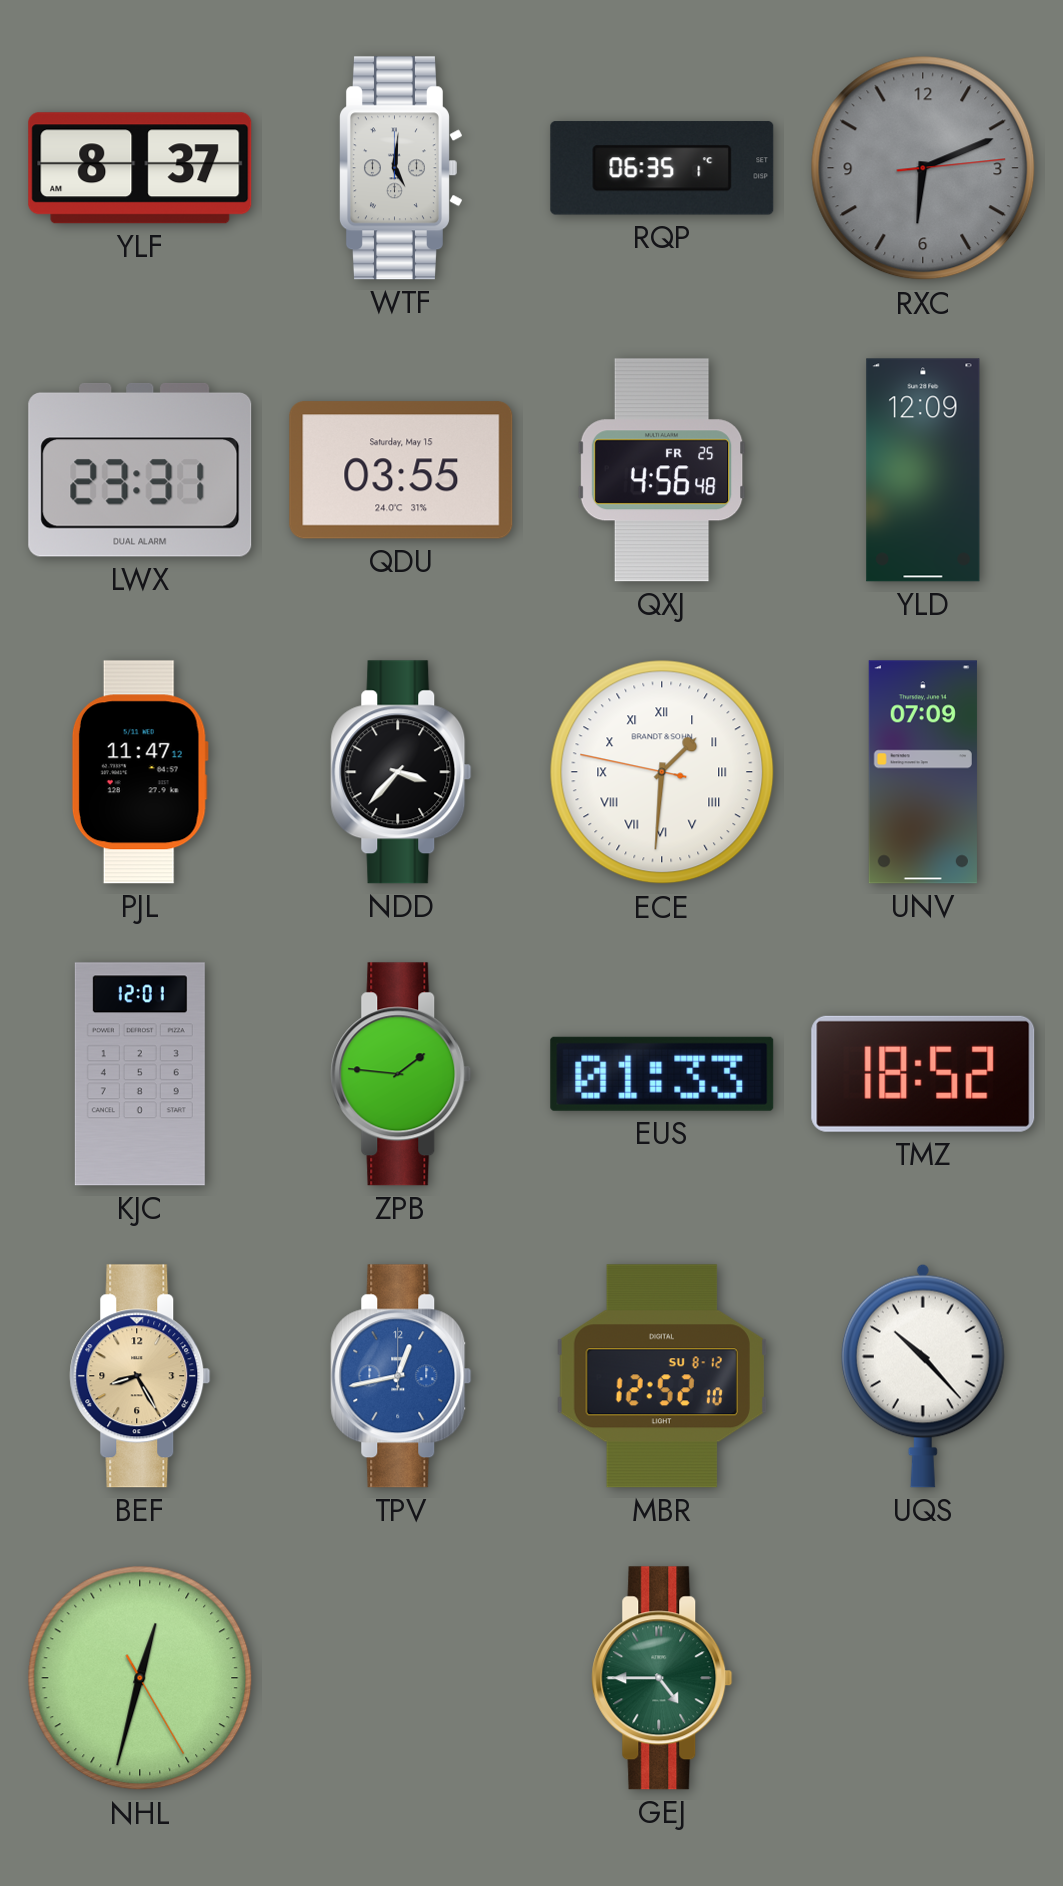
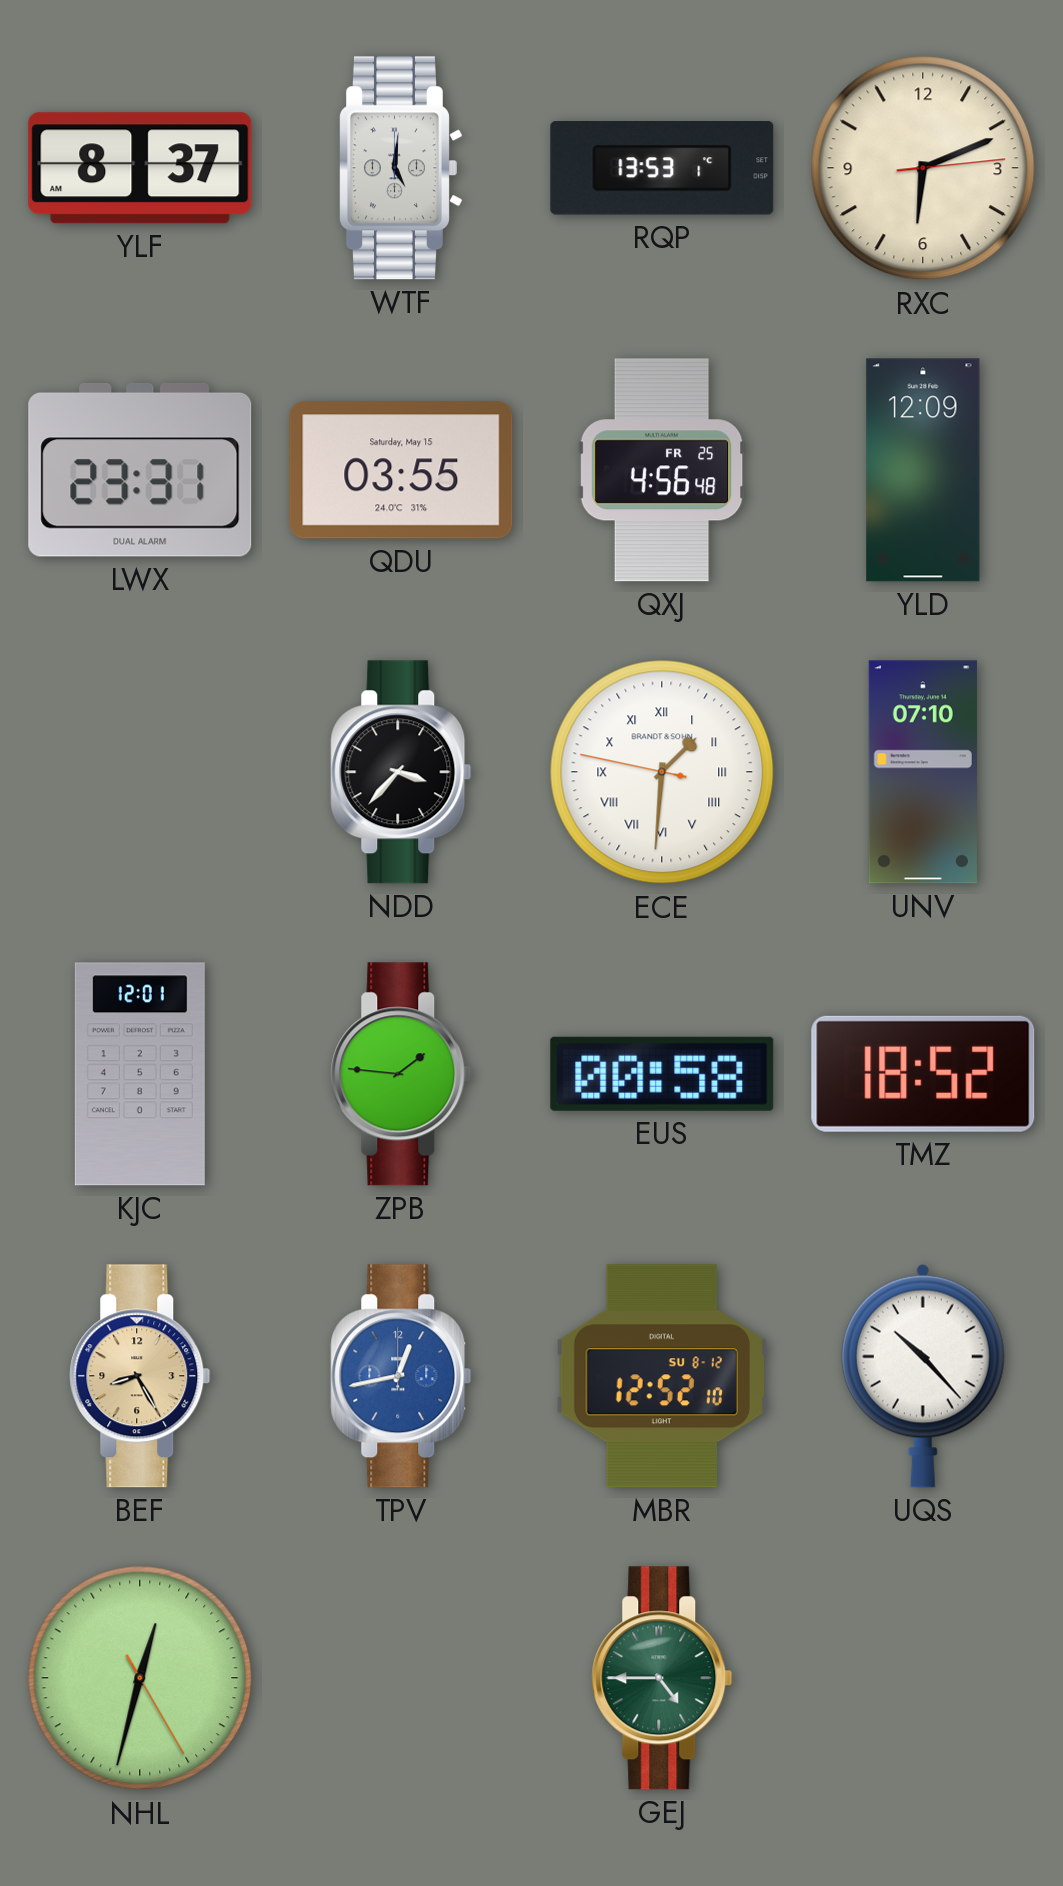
RQP: 06:35 -> 13:53 (662, 168)
RXC dial: grey -> cream (923, 168)
PJL: 11:47 -> none (140, 772)
UNV: 07:09 -> 07:10 (923, 772)
EUS: 01:33 -> 00:58 (662, 1074)
